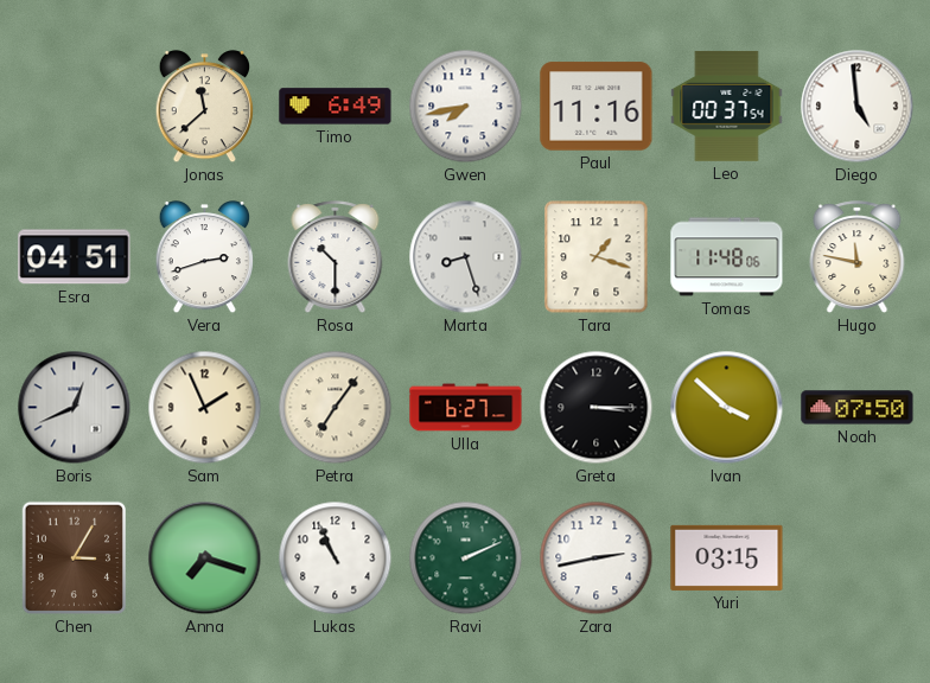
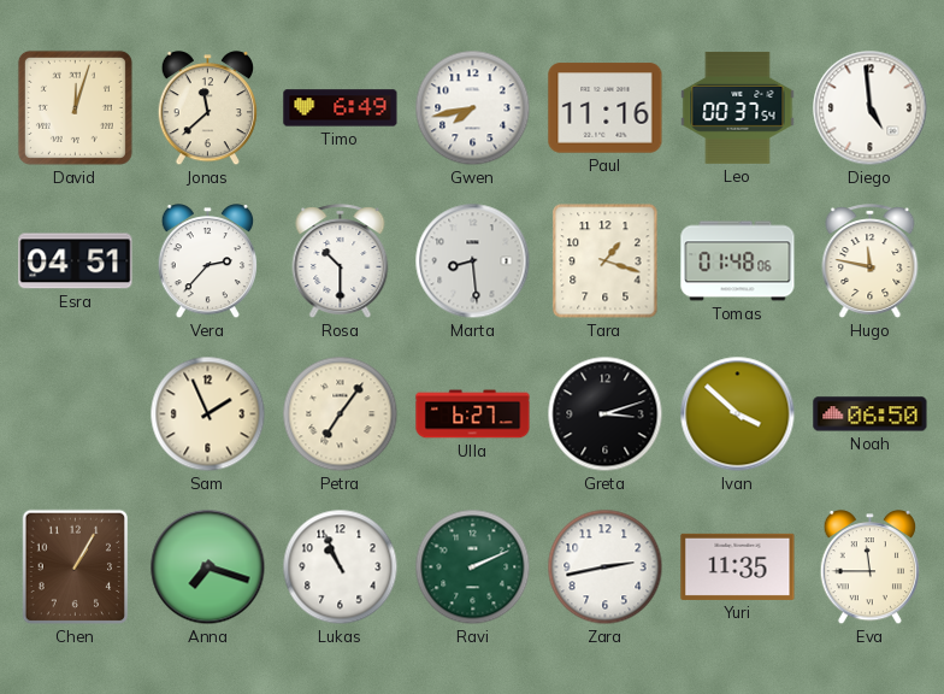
David: none -> 12:03 (75, 107)
Vera: 2:42 -> 2:37 (207, 261)
Marta: 8:27 -> 8:29 (473, 261)
Tomas: 11:48 -> 01:48 (738, 261)
Boris: 12:41 -> none (75, 408)
Greta: 3:15 -> 3:12 (606, 414)
Noah: 07:50 -> 06:50 (871, 414)
Chen: 3:05 -> 1:05 (76, 567)
Yuri: 03:15 -> 11:35 (738, 566)
Eva: none -> 11:45 (869, 567)
